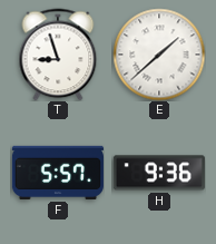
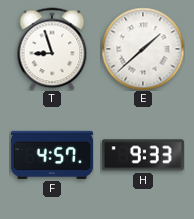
F: 5:57 -> 4:57 (52, 155)
H: 9:36 -> 9:33 (143, 155)
